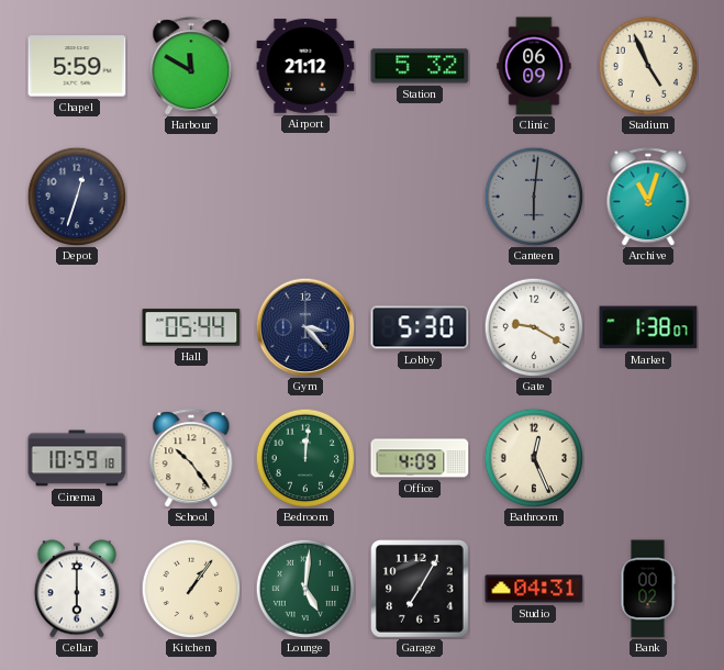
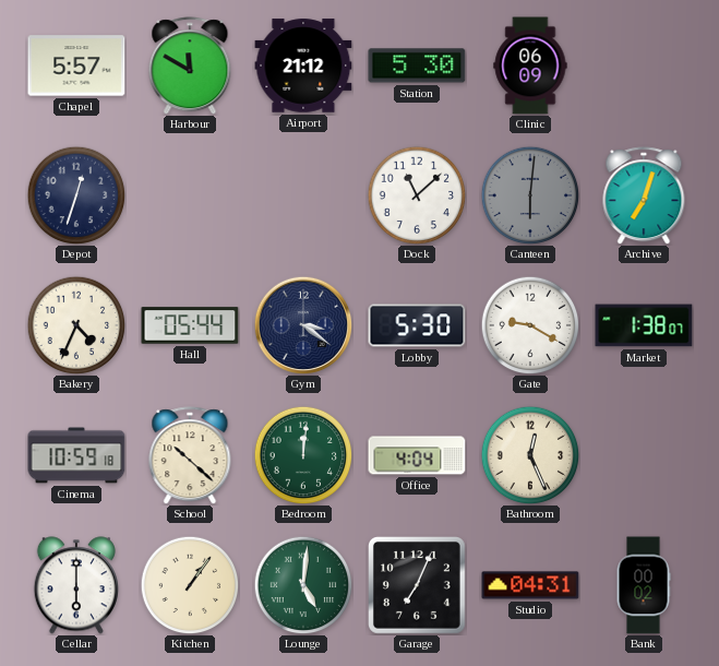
Chapel: 5:59 -> 5:57 (76, 66)
Station: 5:32 -> 5:30 (417, 66)
Stadium: 4:56 -> none (648, 66)
Dock: none -> 11:08 (417, 195)
Archive: 11:03 -> 7:03 (644, 195)
Bakery: none -> 4:34 (76, 325)
Gym: 3:23 -> 3:21 (303, 325)
School: 10:24 -> 10:22 (190, 455)
Office: 4:09 -> 4:04 (417, 455)
Garage: 7:05 -> 7:04 (418, 586)
